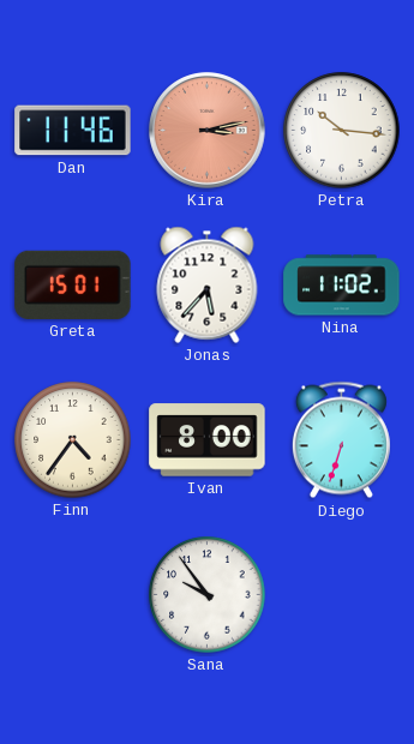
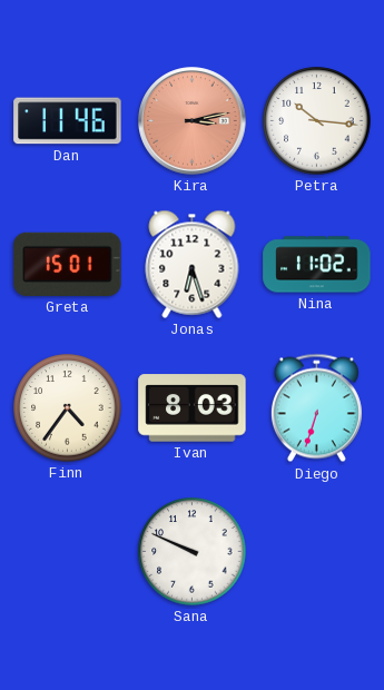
Jonas: 5:37 -> 6:27 (193, 264)
Ivan: 8:00 -> 8:03 (193, 408)
Sana: 9:54 -> 9:49 (193, 552)
